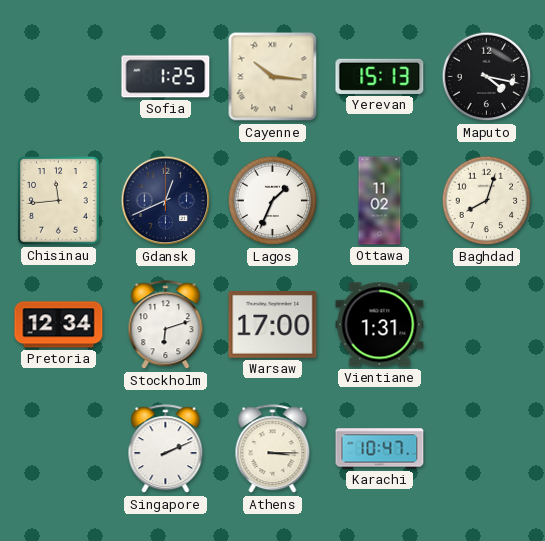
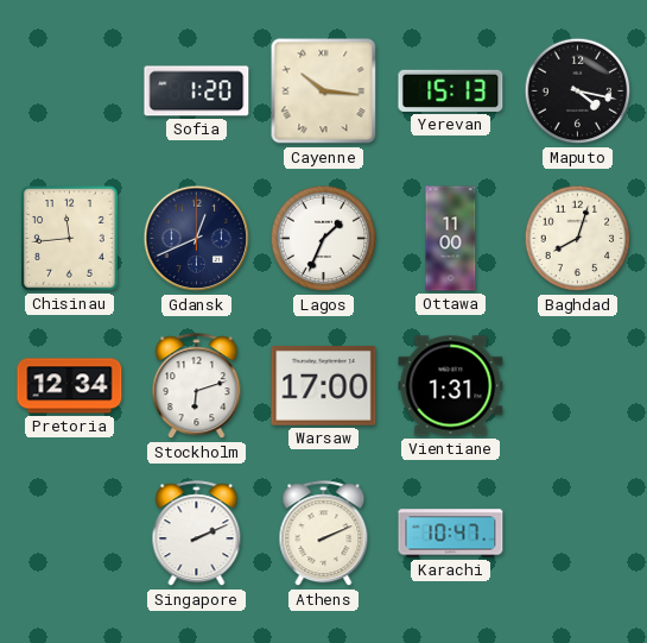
Sofia: 1:25 -> 1:20 (197, 92)
Ottawa: 11:02 -> 11:00 (451, 239)
Athens: 3:15 -> 2:11 (324, 534)
